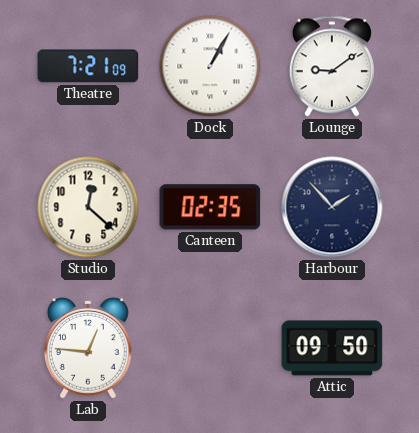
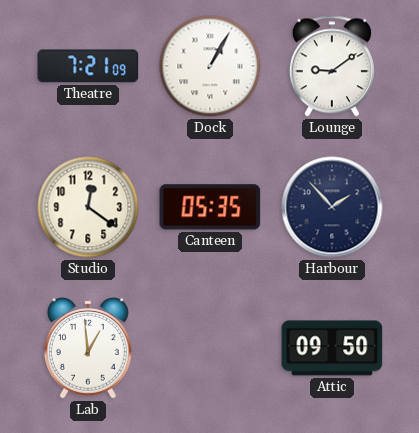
Studio: 12:22 -> 12:21 (88, 207)
Canteen: 02:35 -> 05:35 (210, 207)
Lab: 12:46 -> 12:59 (88, 349)
